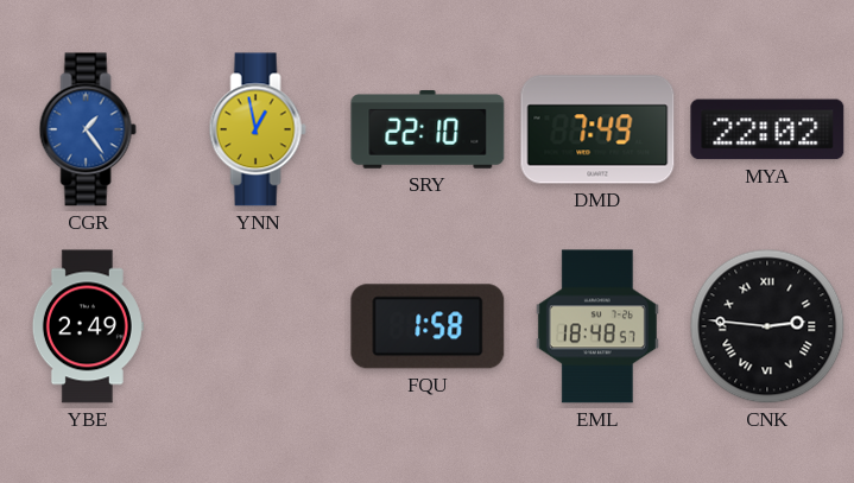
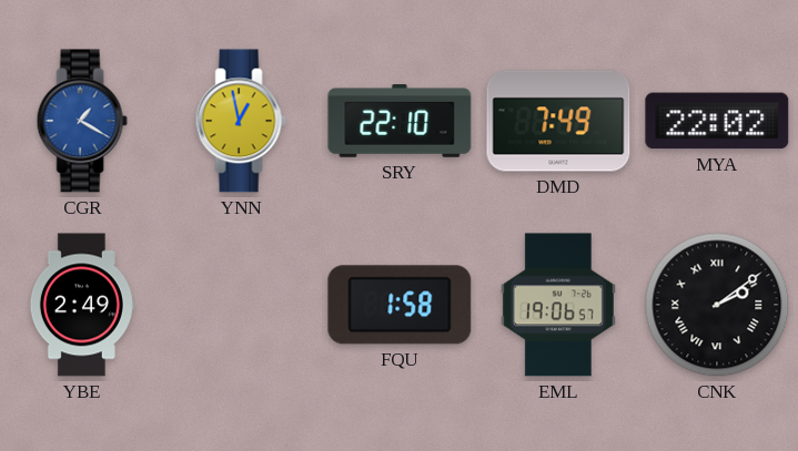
CGR: 1:24 -> 1:20 (82, 121)
EML: 18:48 -> 19:06 (558, 305)
CNK: 2:46 -> 2:09 (717, 305)
